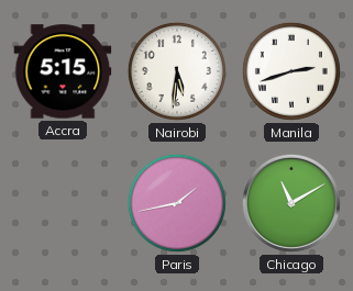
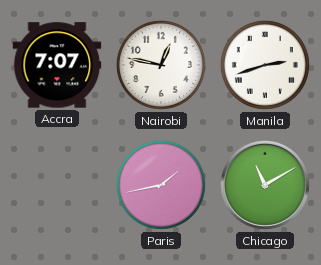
Accra: 5:15 -> 7:07 (57, 65)
Nairobi: 5:31 -> 12:47 (161, 65)
